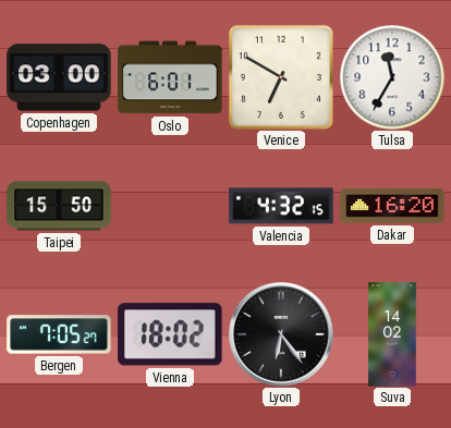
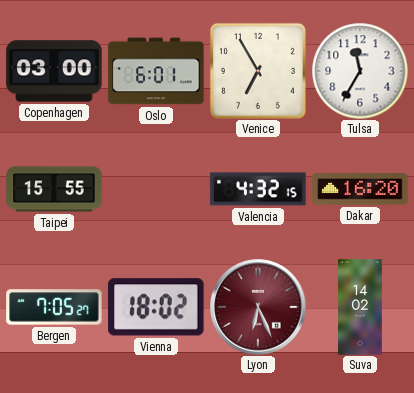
Venice: 6:50 -> 6:55 (258, 71)
Taipei: 15:50 -> 15:55 (54, 189)
Lyon: 6:24 -> 6:26 (258, 307)
Lyon dial: black -> burgundy (258, 307)
